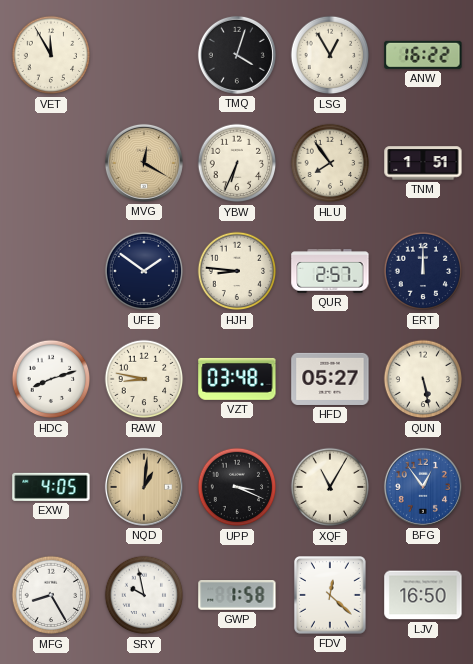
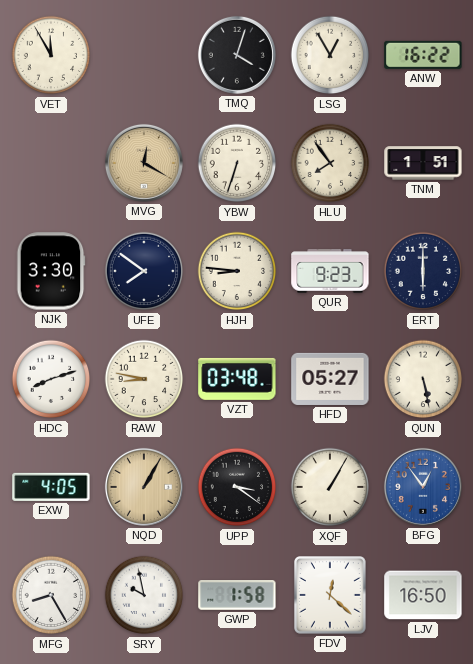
YBW: 6:34 -> 6:33 (237, 163)
NJK: none -> 3:30 (51, 271)
UFE: 1:51 -> 7:51 (144, 271)
QUR: 2:57 -> 9:23 (330, 271)
ERT: 12:00 -> 6:00 (423, 271)
NQD: 1:01 -> 1:05 (144, 487)
UPP: 3:19 -> 3:21 (237, 487)
XQF: 11:05 -> 1:05 (330, 487)
